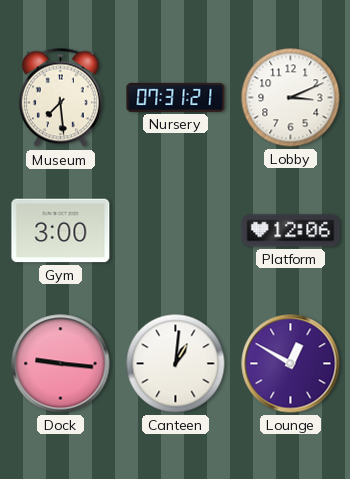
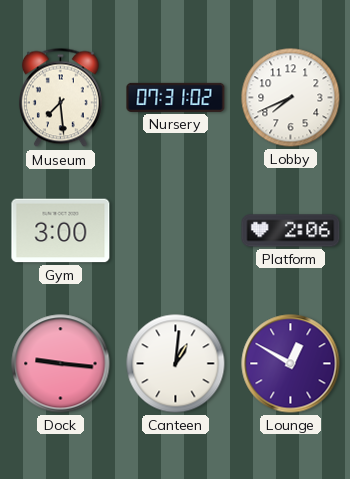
Nursery: 07:31:21 -> 07:31:02 (176, 97)
Lobby: 3:11 -> 7:41 (291, 98)
Platform: 12:06 -> 2:06 (291, 231)
